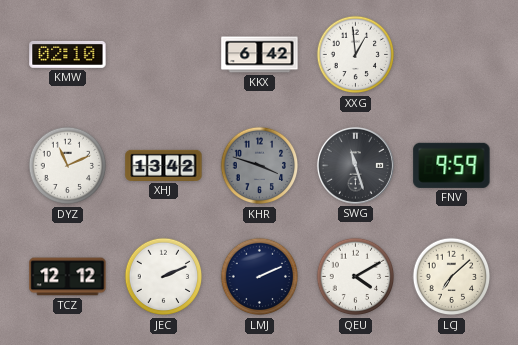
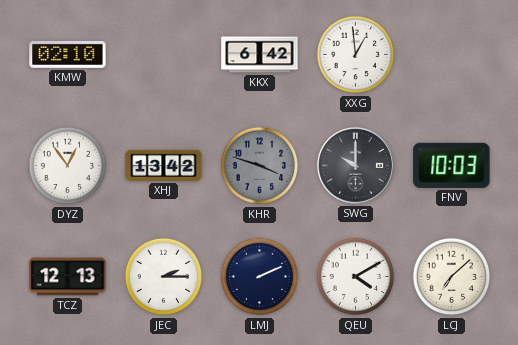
DYZ: 11:11 -> 12:54 (68, 166)
SWG: 11:27 -> 10:00 (355, 165)
FNV: 9:59 -> 10:03 (452, 165)
TCZ: 12:12 -> 12:13 (68, 277)
JEC: 2:11 -> 2:15 (164, 277)
